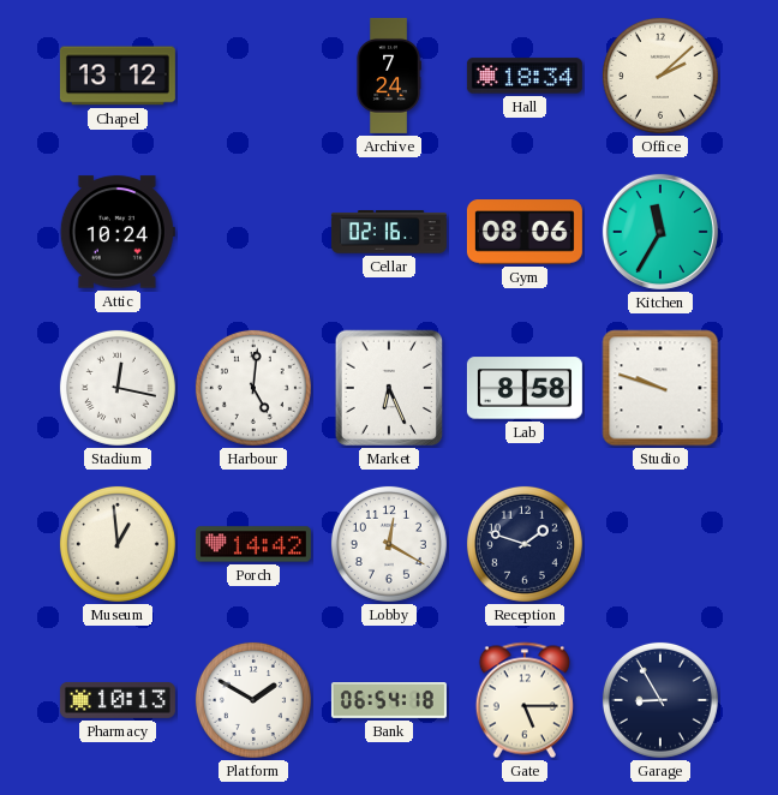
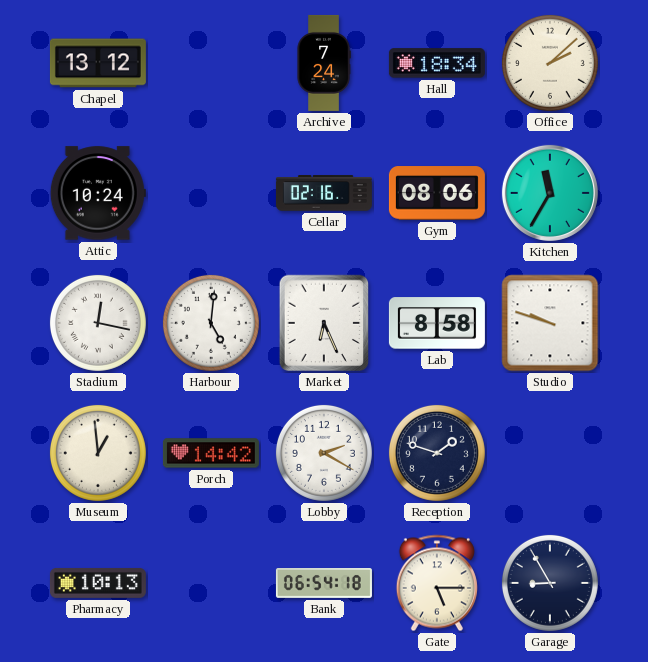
Lobby: 12:20 -> 2:20 (324, 453)
Platform: 1:50 -> none (253, 700)
